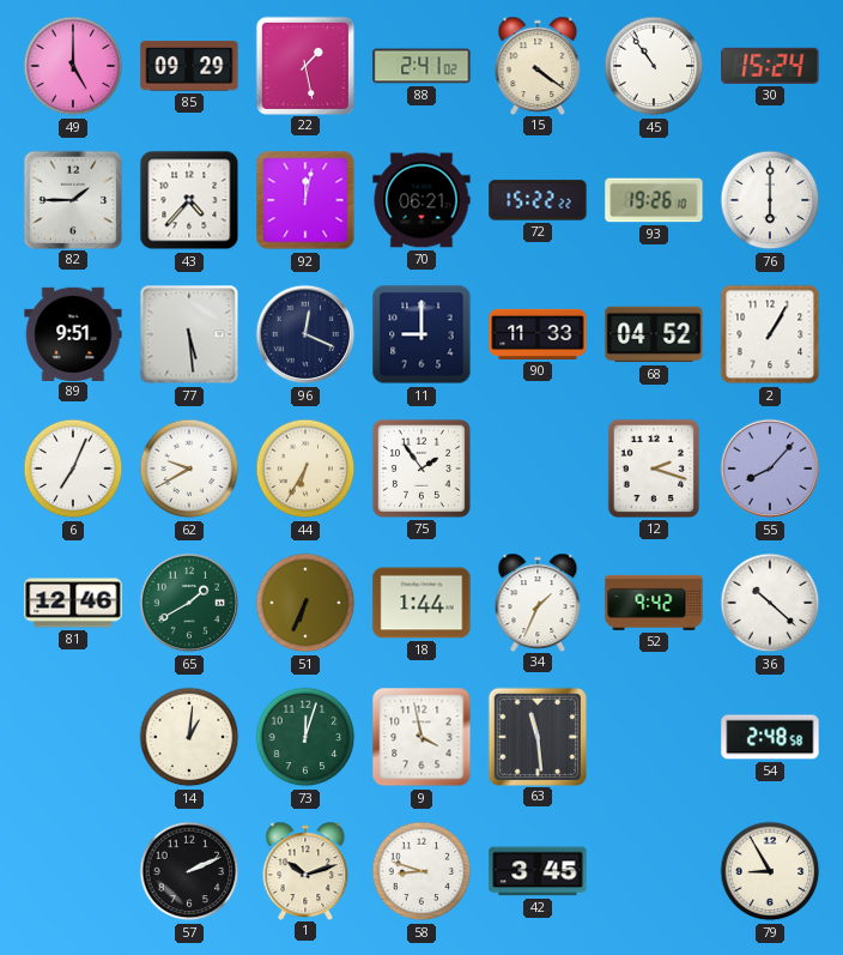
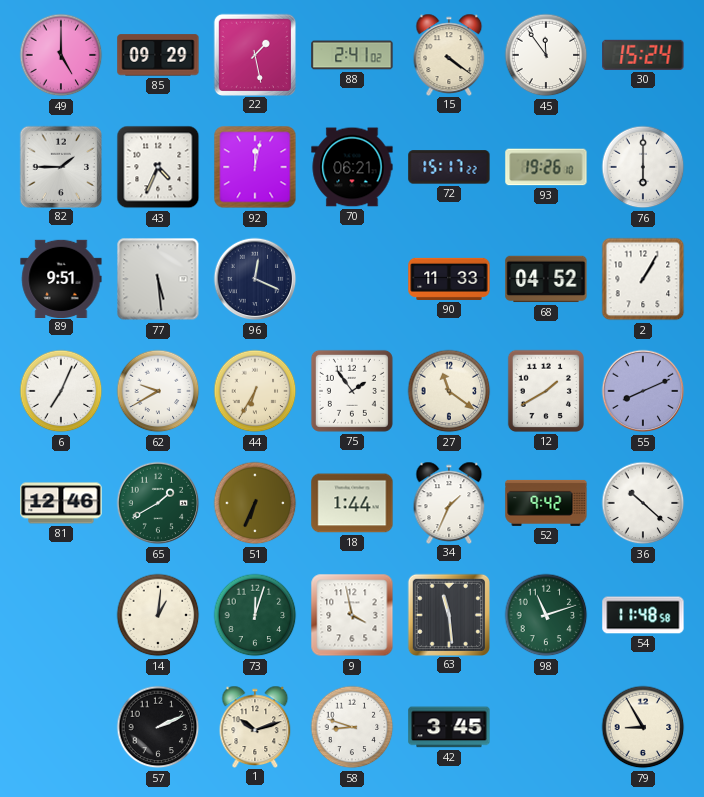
45: 10:54 -> 11:54 (546, 55)
43: 4:37 -> 4:34 (158, 167)
72: 15:22 -> 15:17 (449, 167)
11: 9:00 -> none (421, 334)
27: none -> 11:21 (449, 391)
12: 2:18 -> 1:40 (546, 391)
55: 8:07 -> 8:11 (643, 391)
98: none -> 11:12 (546, 615)
54: 2:48 -> 11:48 (643, 615)
